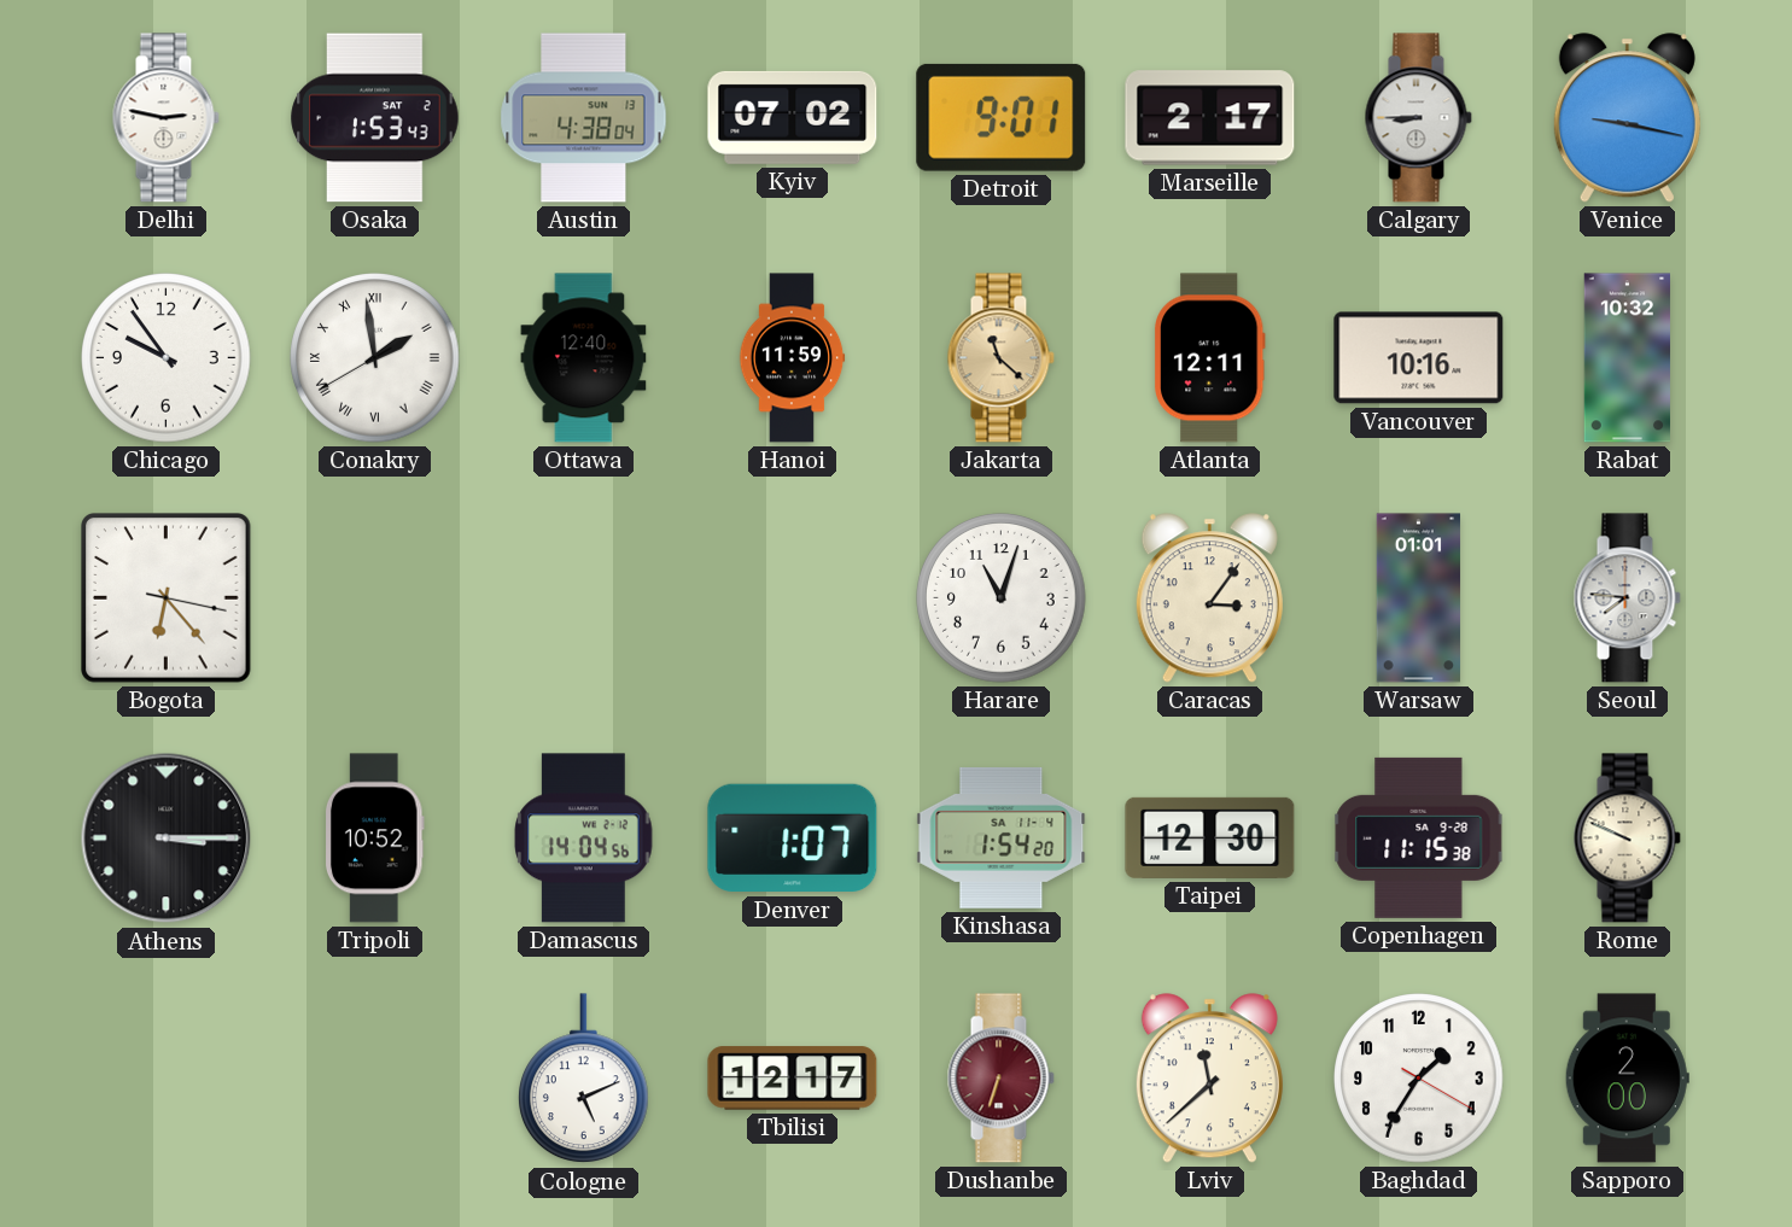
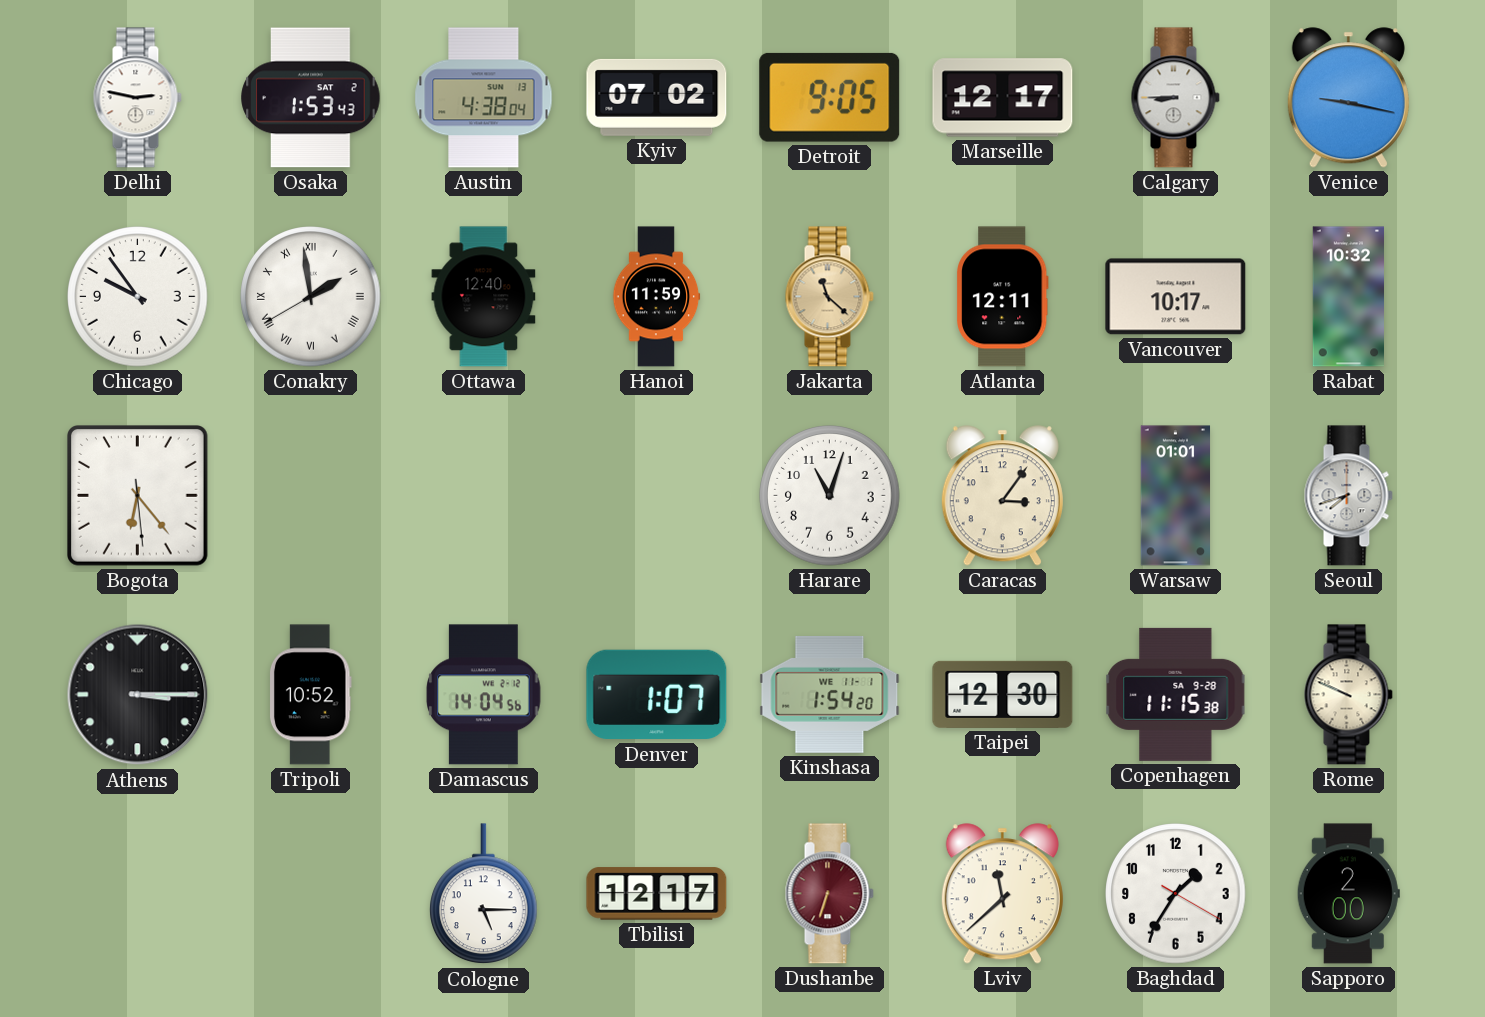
Detroit: 9:01 -> 9:05 (830, 97)
Marseille: 2:17 -> 12:17 (1003, 98)
Vancouver: 10:16 -> 10:17 (1176, 297)
Bogota: 6:23:17 -> 6:23:29 (138, 496)
Seoul: 7:46 -> 7:42 (1348, 496)
Kinshasa date: SA 11-4 -> WE 11-1 (830, 694)
Cologne: 5:11 -> 5:15 (484, 894)
